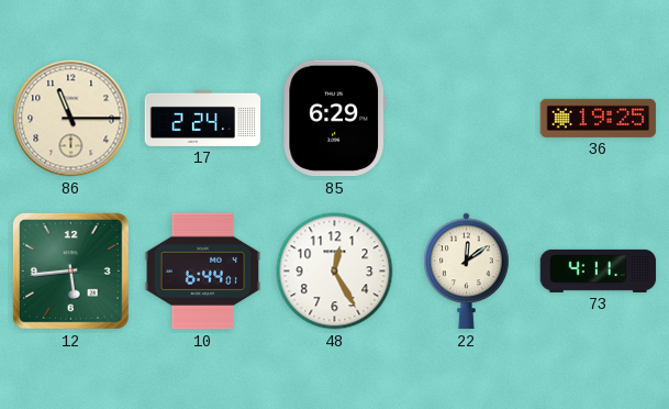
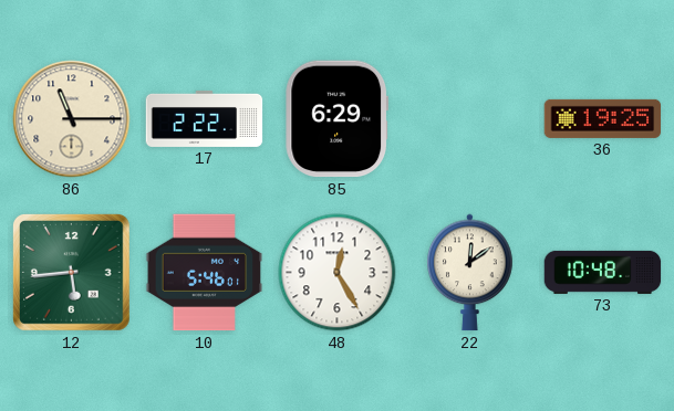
17: 2:24 -> 2:22 (205, 118)
10: 6:44 -> 5:46 (205, 273)
73: 4:11 -> 10:48 (603, 272)
